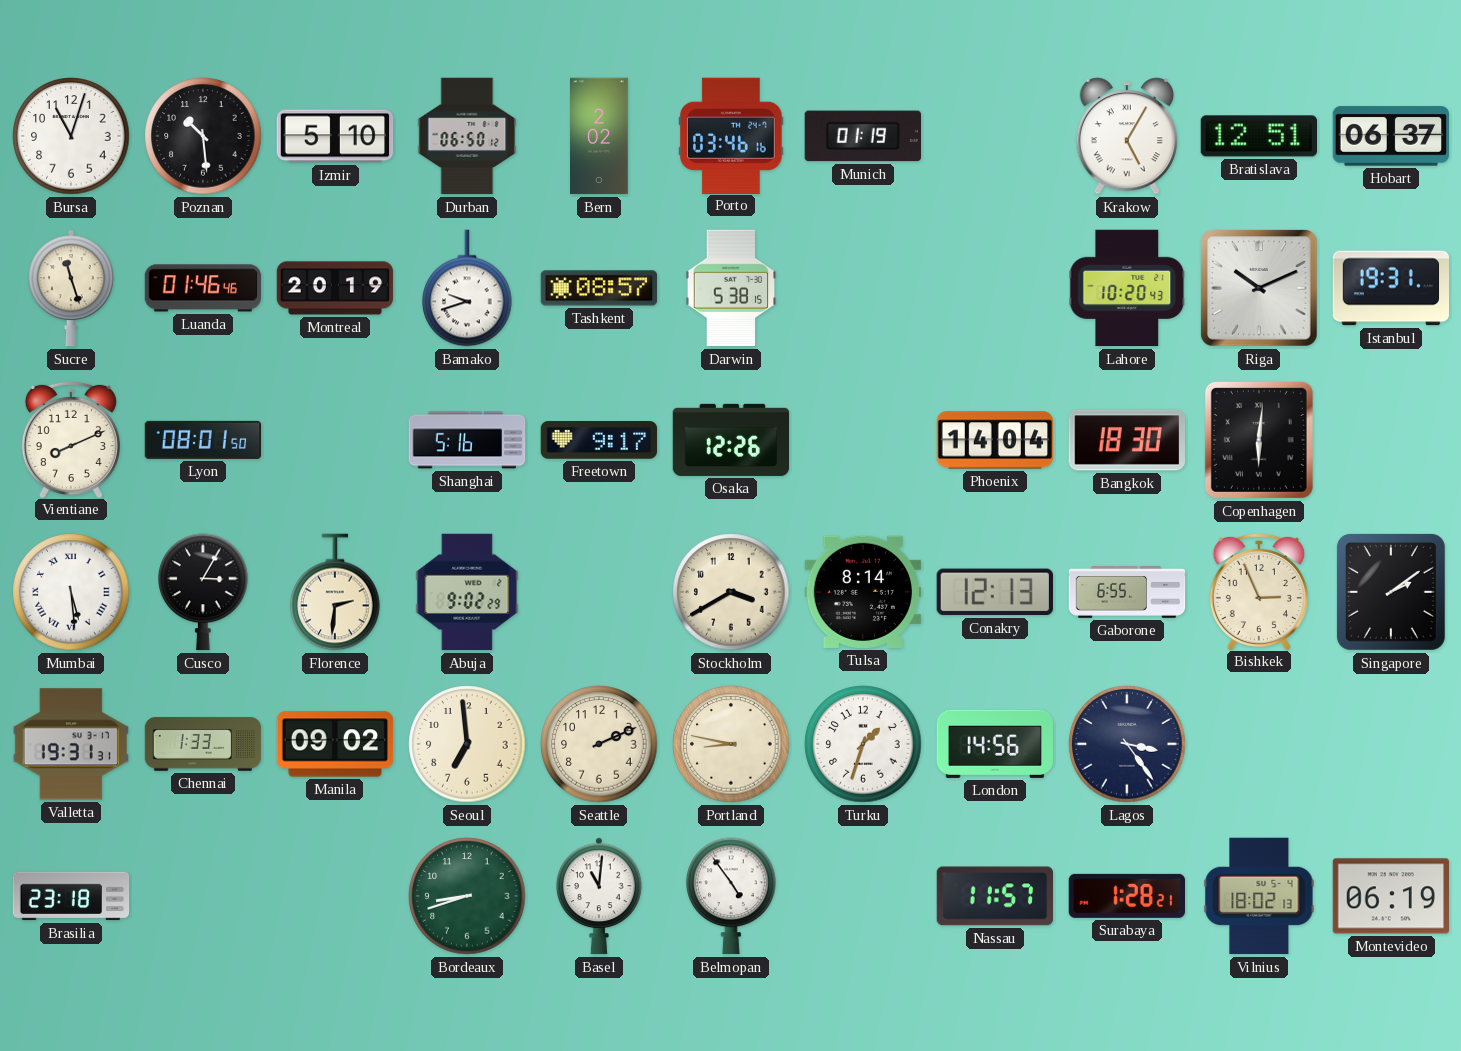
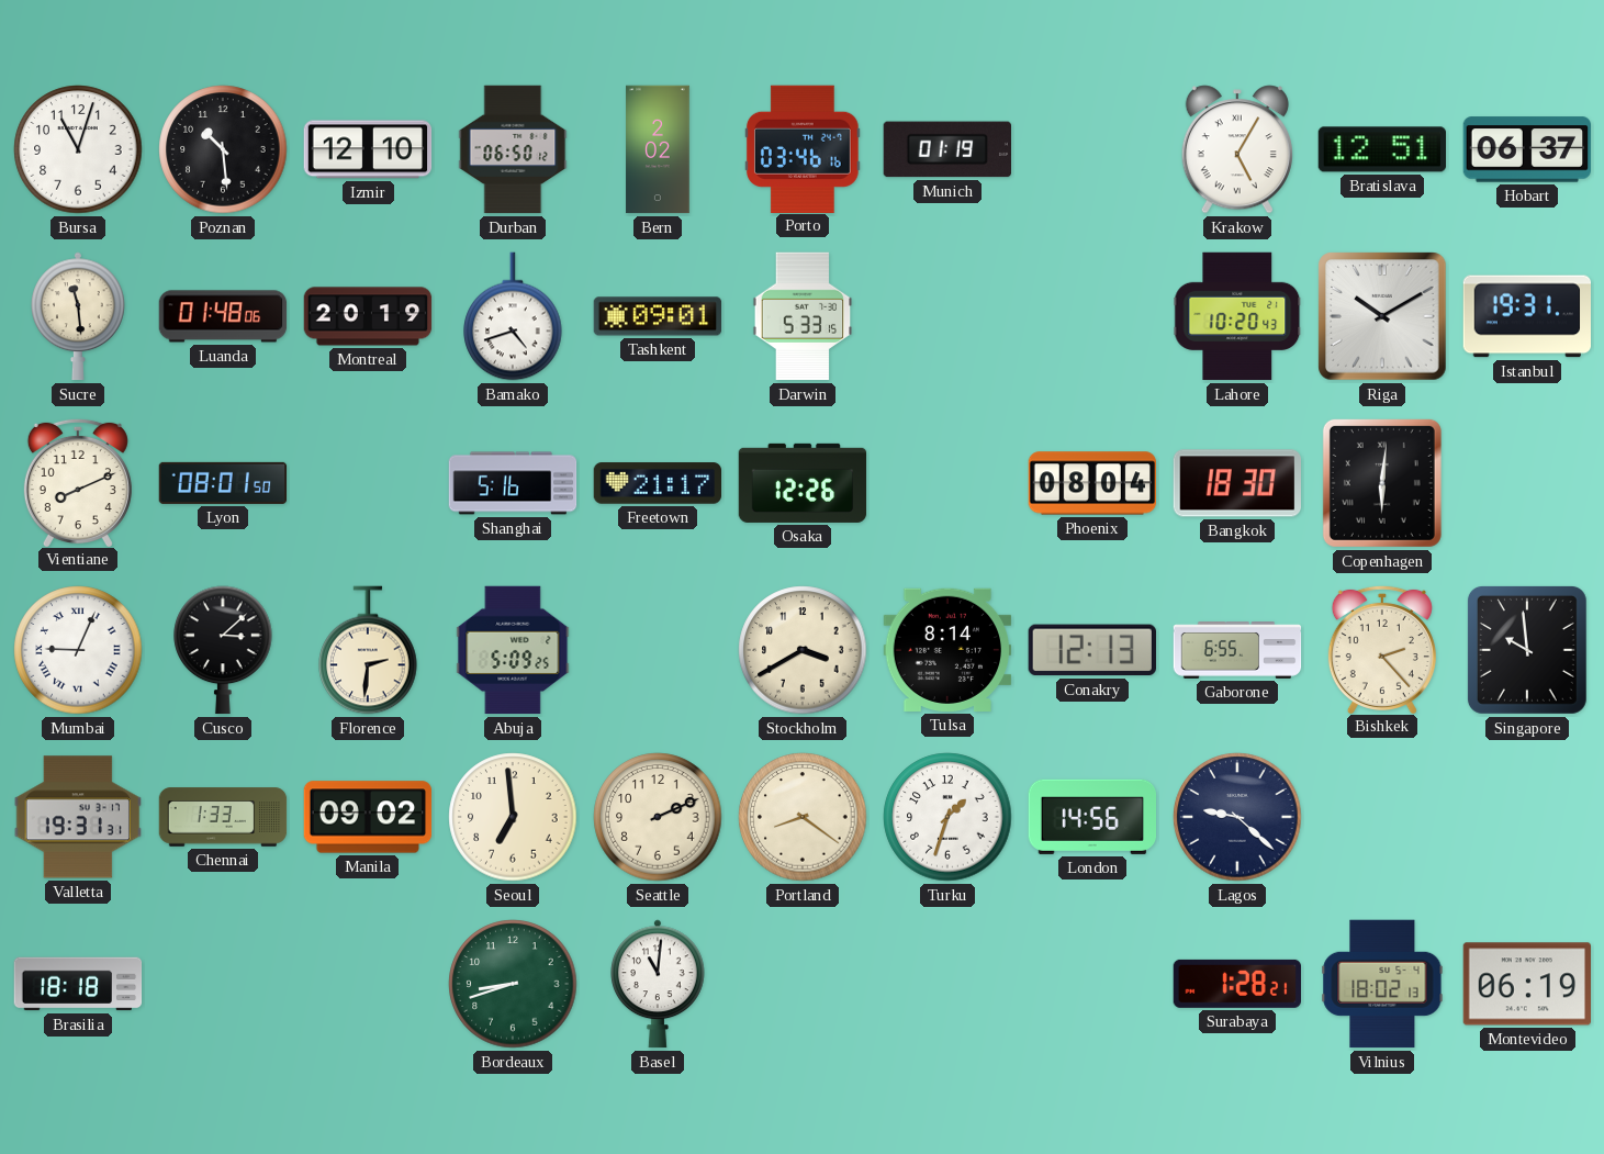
Izmir: 5:10 -> 12:10 (368, 149)
Sucre: 11:27 -> 11:29 (79, 316)
Luanda: 01:46 -> 01:48 (223, 316)
Bamako: 9:42 -> 4:42 (513, 316)
Tashkent: 08:57 -> 09:01 (658, 316)
Darwin: 5:38 -> 5:33 (803, 316)
Riga: 10:11 -> 10:10 (1382, 316)
Freetown: 9:17 -> 21:17 (658, 483)
Phoenix: 14:04 -> 08:04 (1092, 483)
Mumbai: 5:29 -> 9:04 (78, 650)
Cusco: 3:05 -> 3:08 (223, 650)
Abuja: 9:02 -> 5:09 (513, 650)
Bishkek: 2:56 -> 2:23 (1382, 649)
Singapore: 2:09 -> 9:59 (1527, 650)
Portland: 8:47 -> 8:21 (803, 817)
Lagos: 3:24 -> 9:22 (1237, 817)
Brasilia: 23:18 -> 18:18 (78, 984)
Belmopan: 4:54 -> none (731, 896)
Nassau: 11:57 -> none (994, 896)
